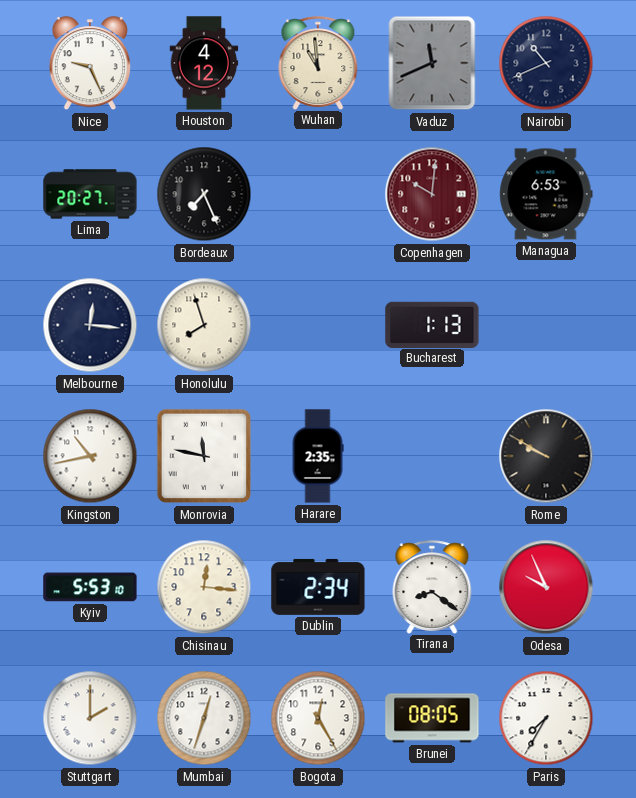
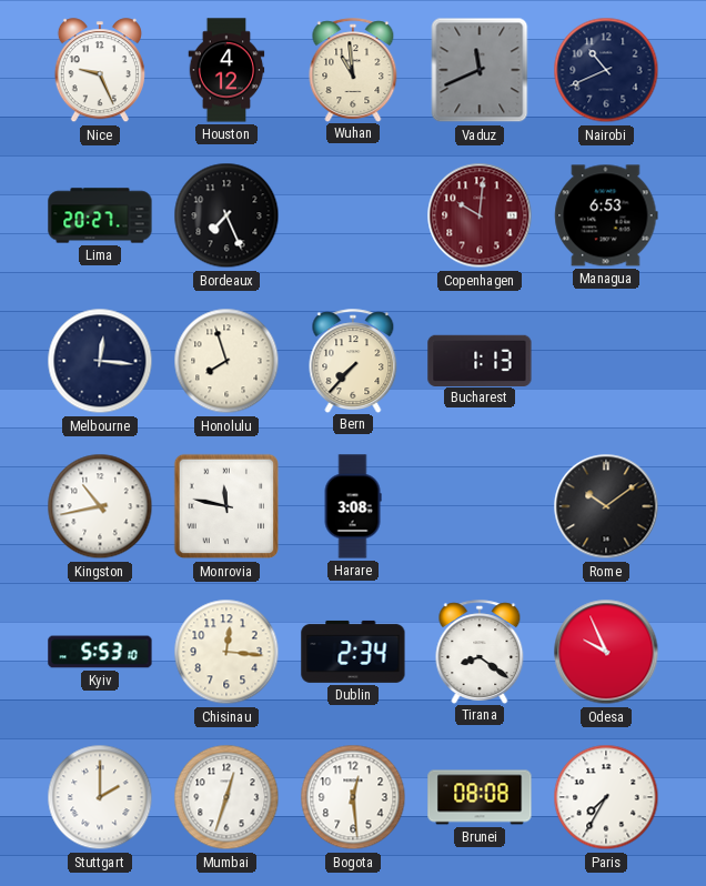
Bern: none -> 7:37 (353, 361)
Harare: 2:35 -> 3:08 (353, 506)
Rome: 9:50 -> 10:09 (606, 506)
Bogota: 12:25 -> 12:29 (353, 797)
Brunei: 08:05 -> 08:08 (480, 797)
